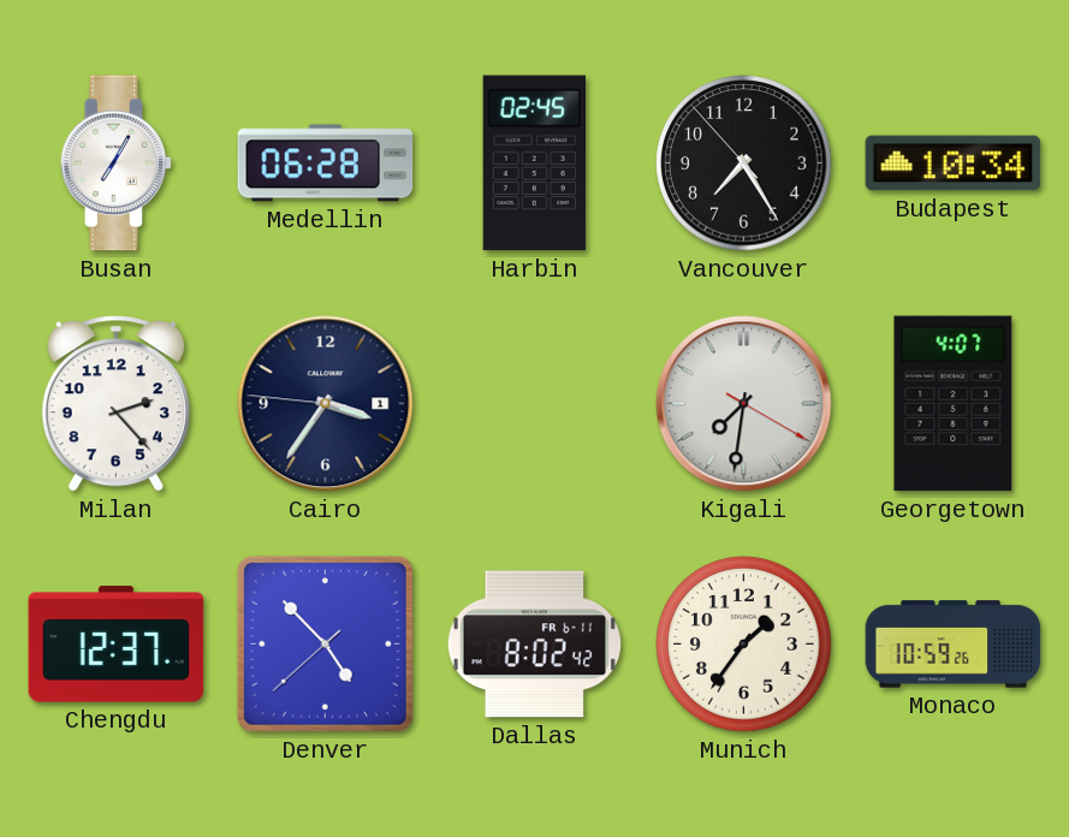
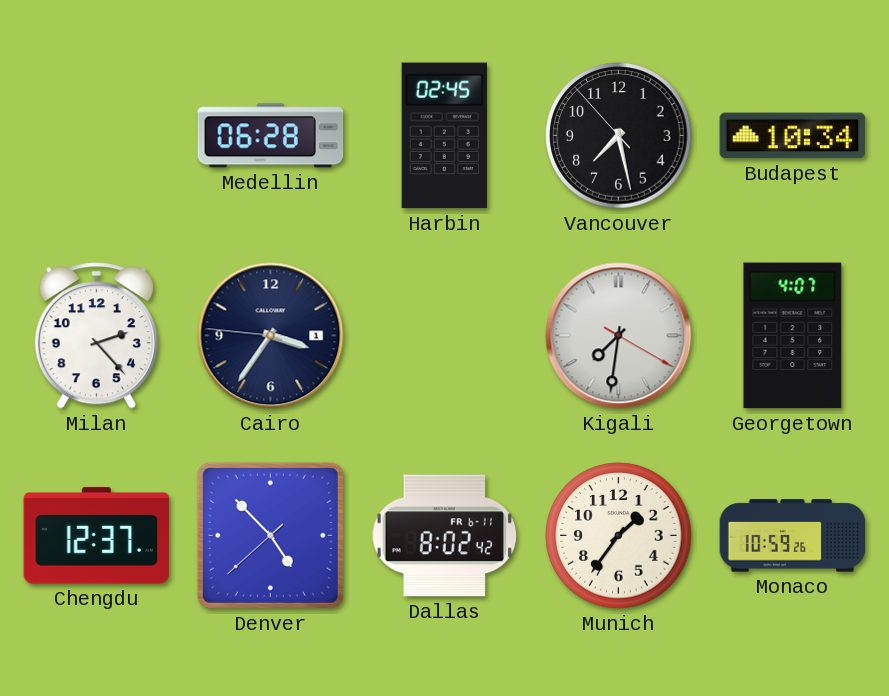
Busan: 7:05 -> none (117, 164)
Vancouver: 7:24 -> 7:27 (619, 136)
